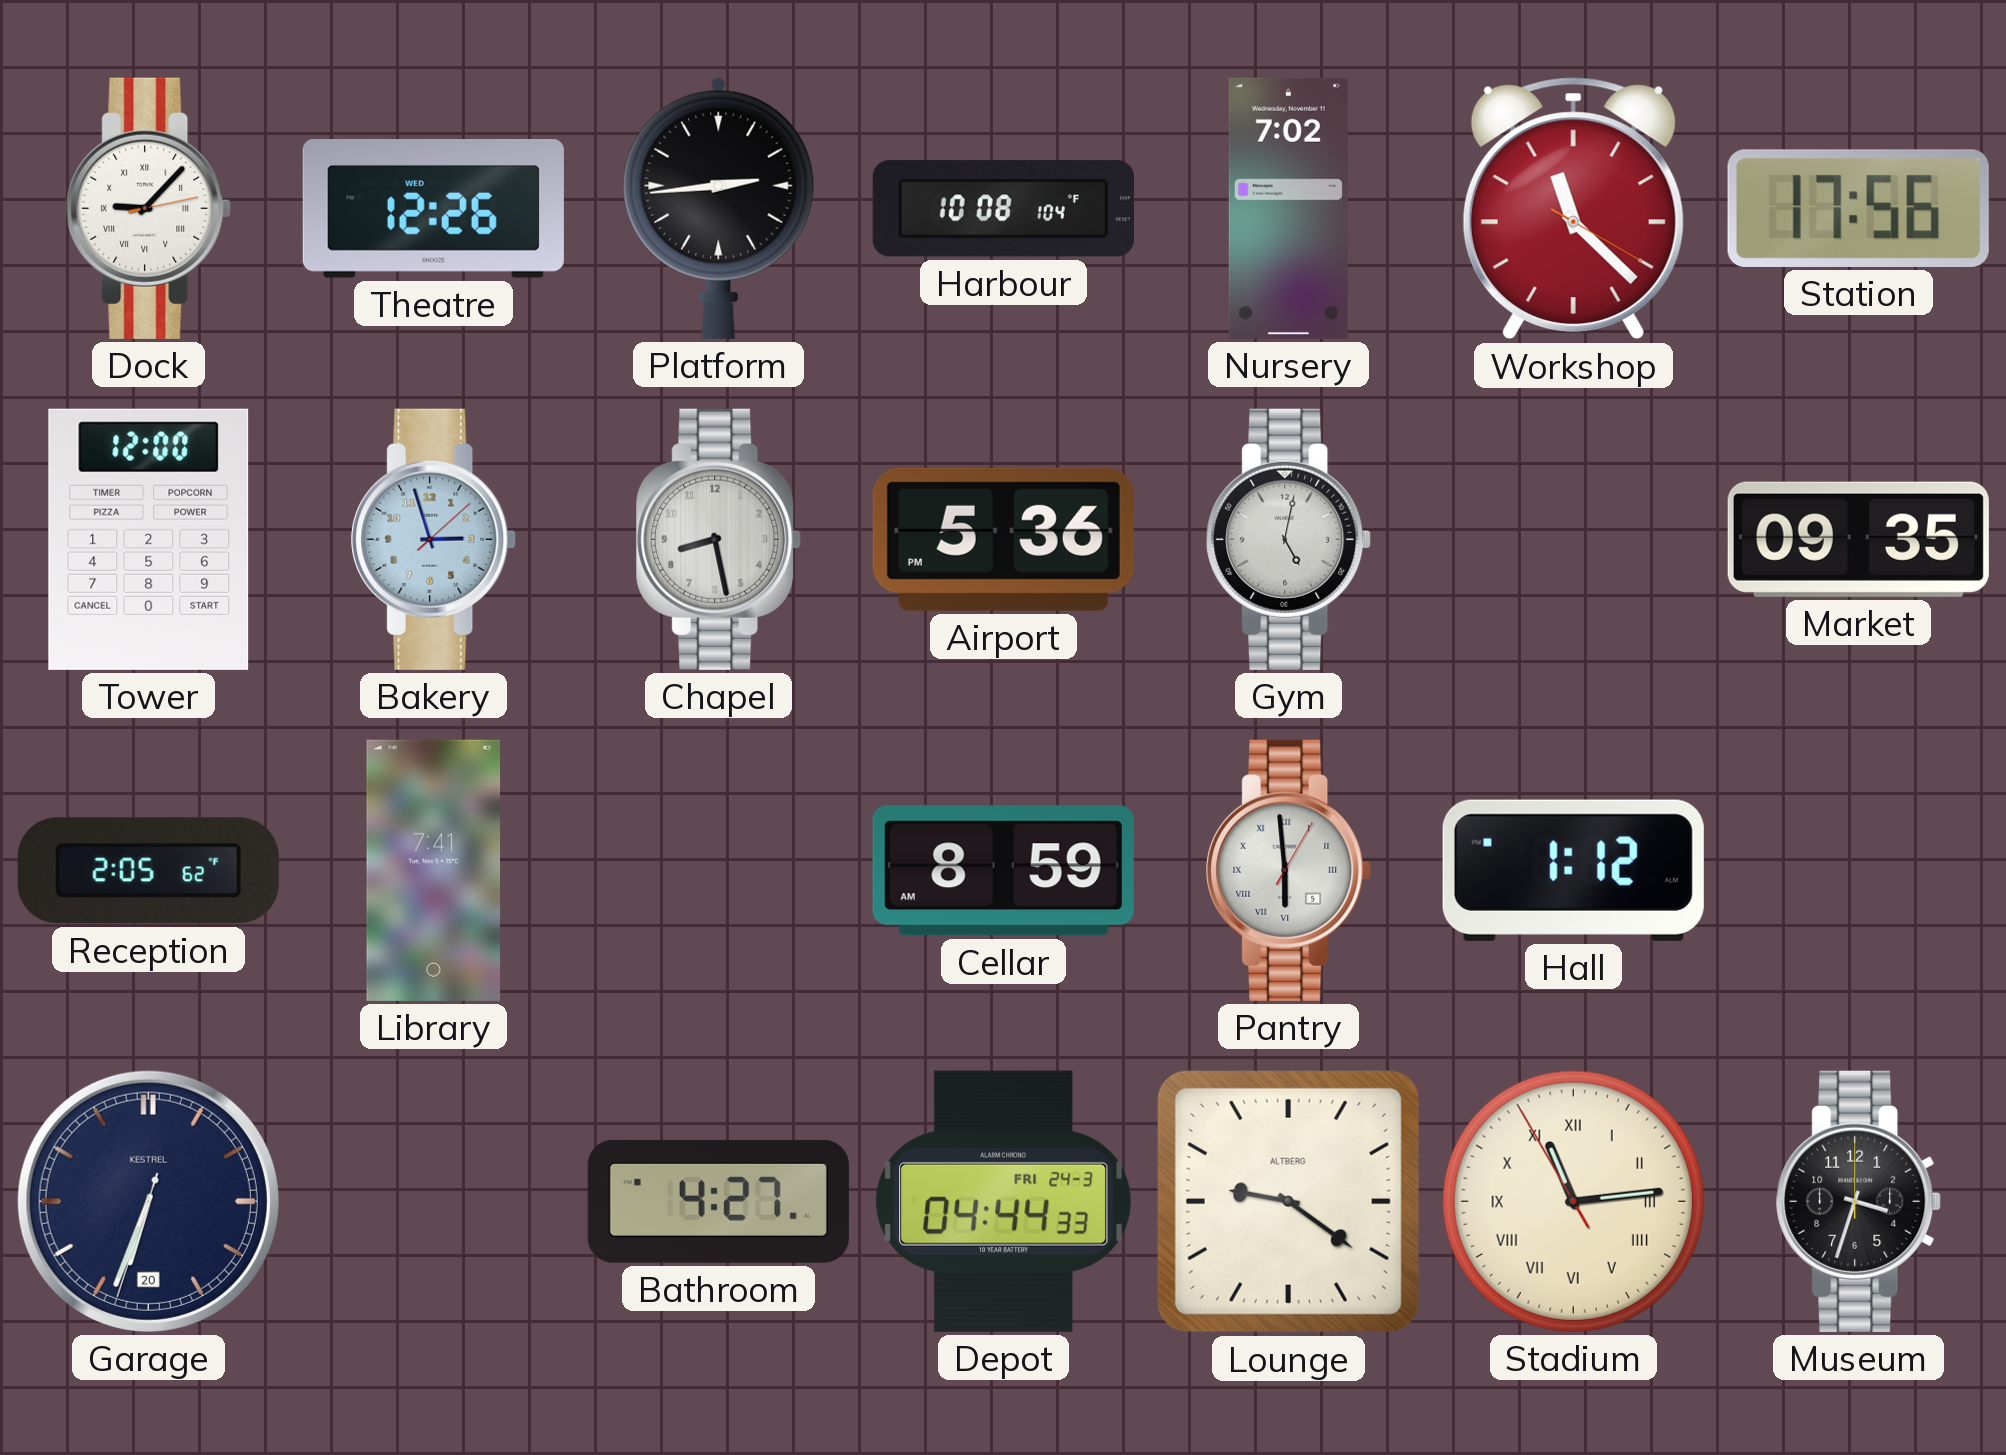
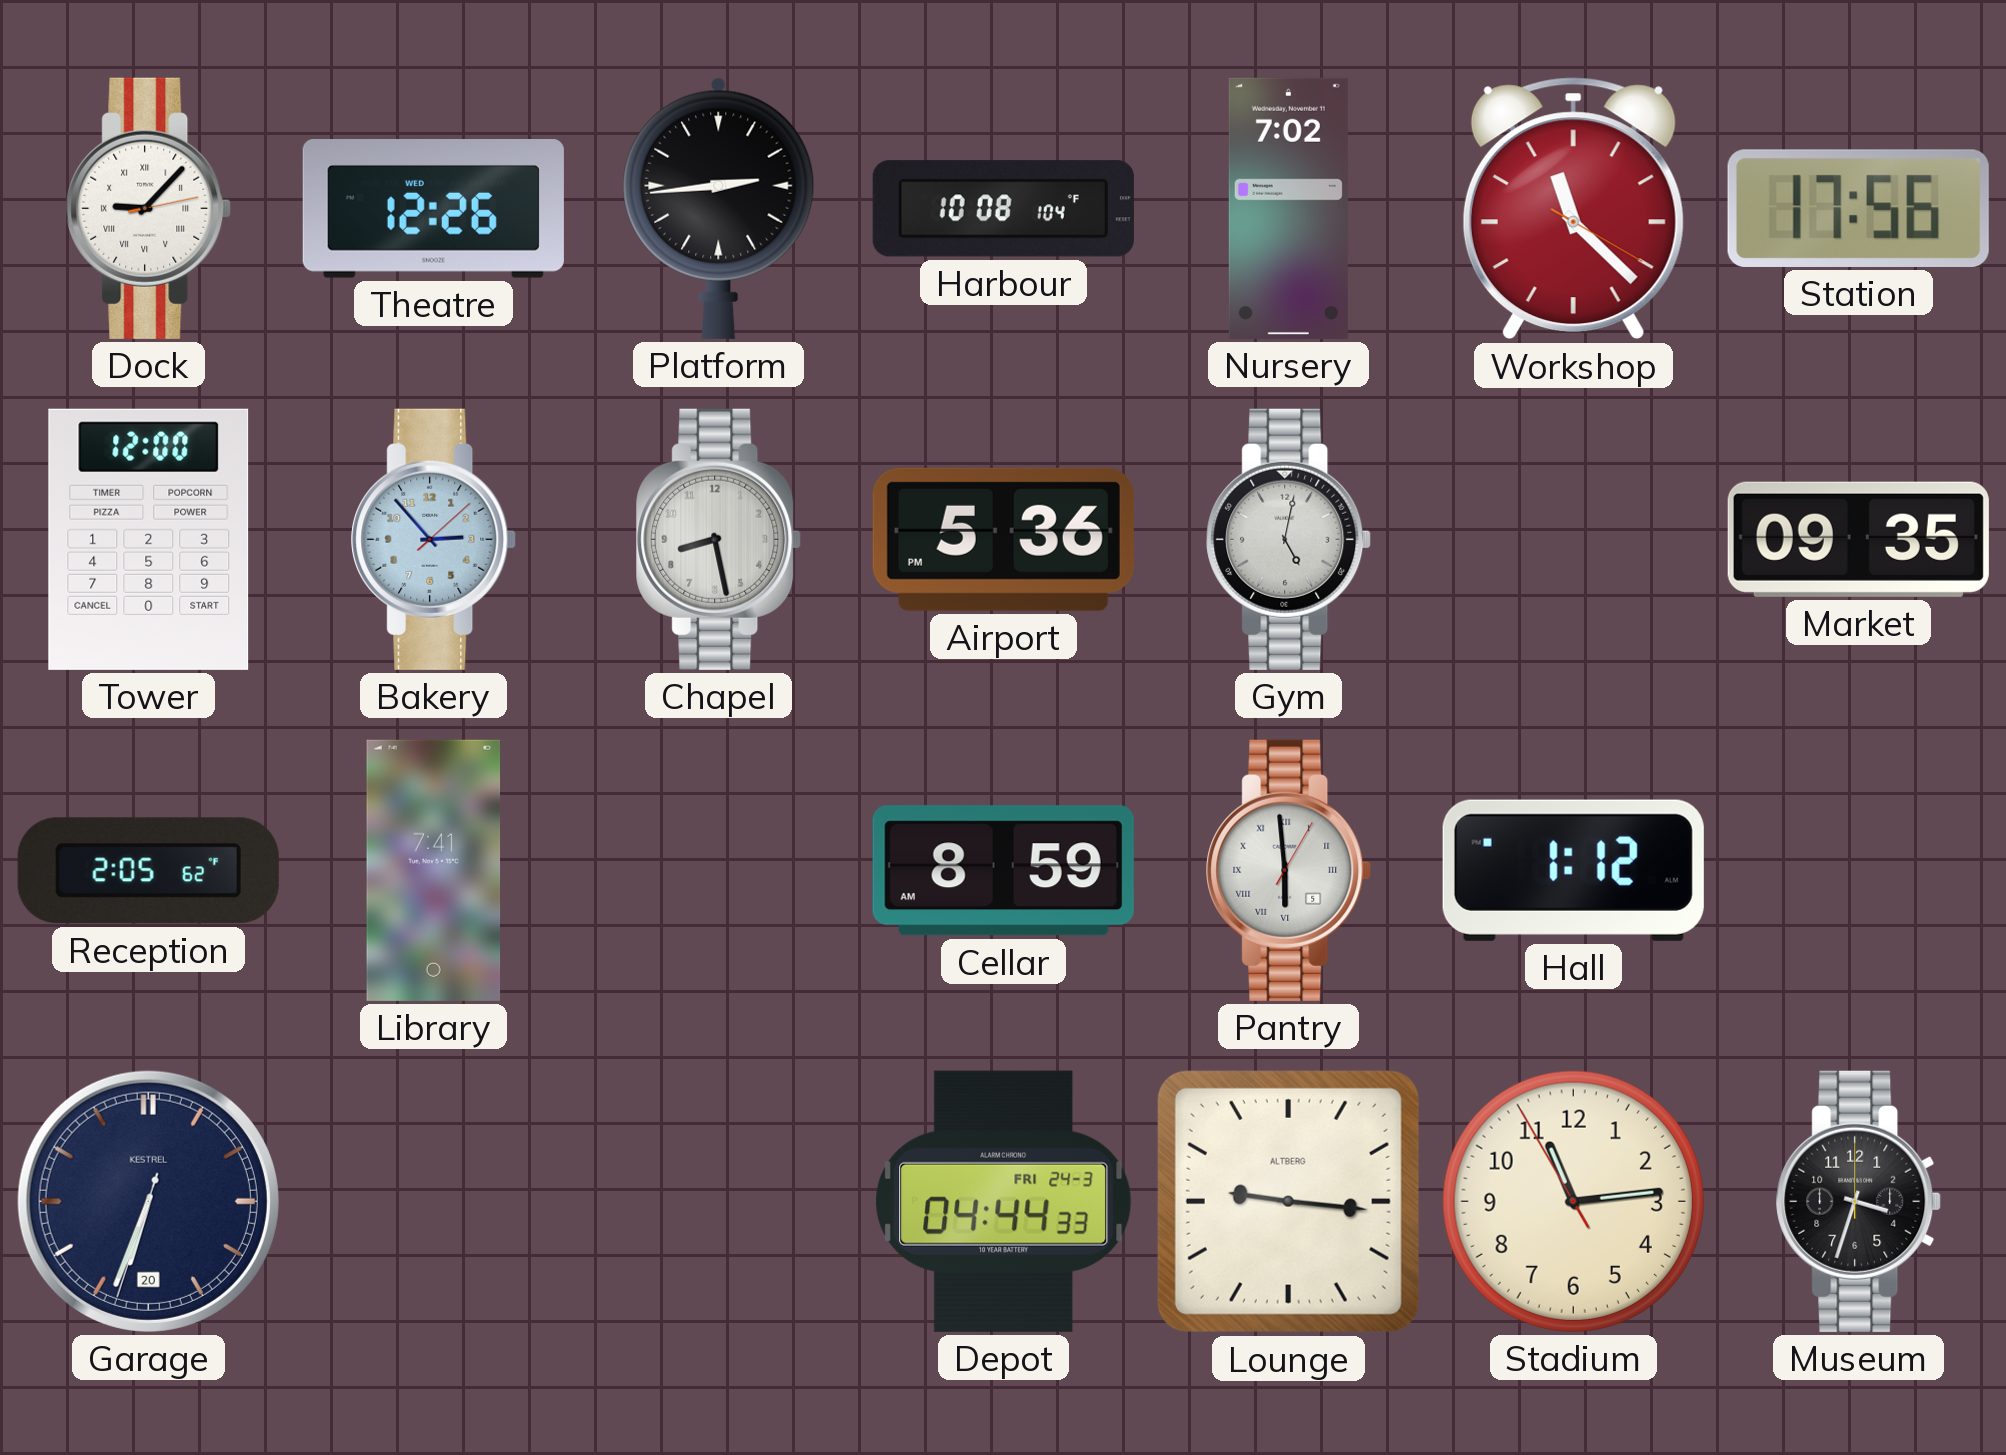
Bakery: 2:57 -> 2:53 (434, 539)
Bathroom: 4:27 -> none (718, 1201)
Lounge: 9:21 -> 9:16 (1288, 1201)
Stadium numerals: Roman -> Arabic (1573, 1201)
